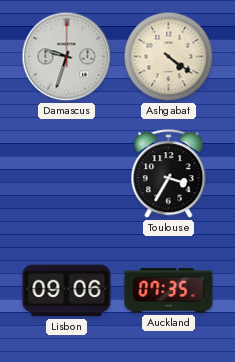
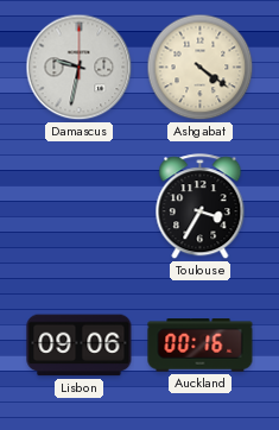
Damascus: 9:33 -> 9:32 (80, 68)
Auckland: 07:35 -> 00:16 (201, 346)
